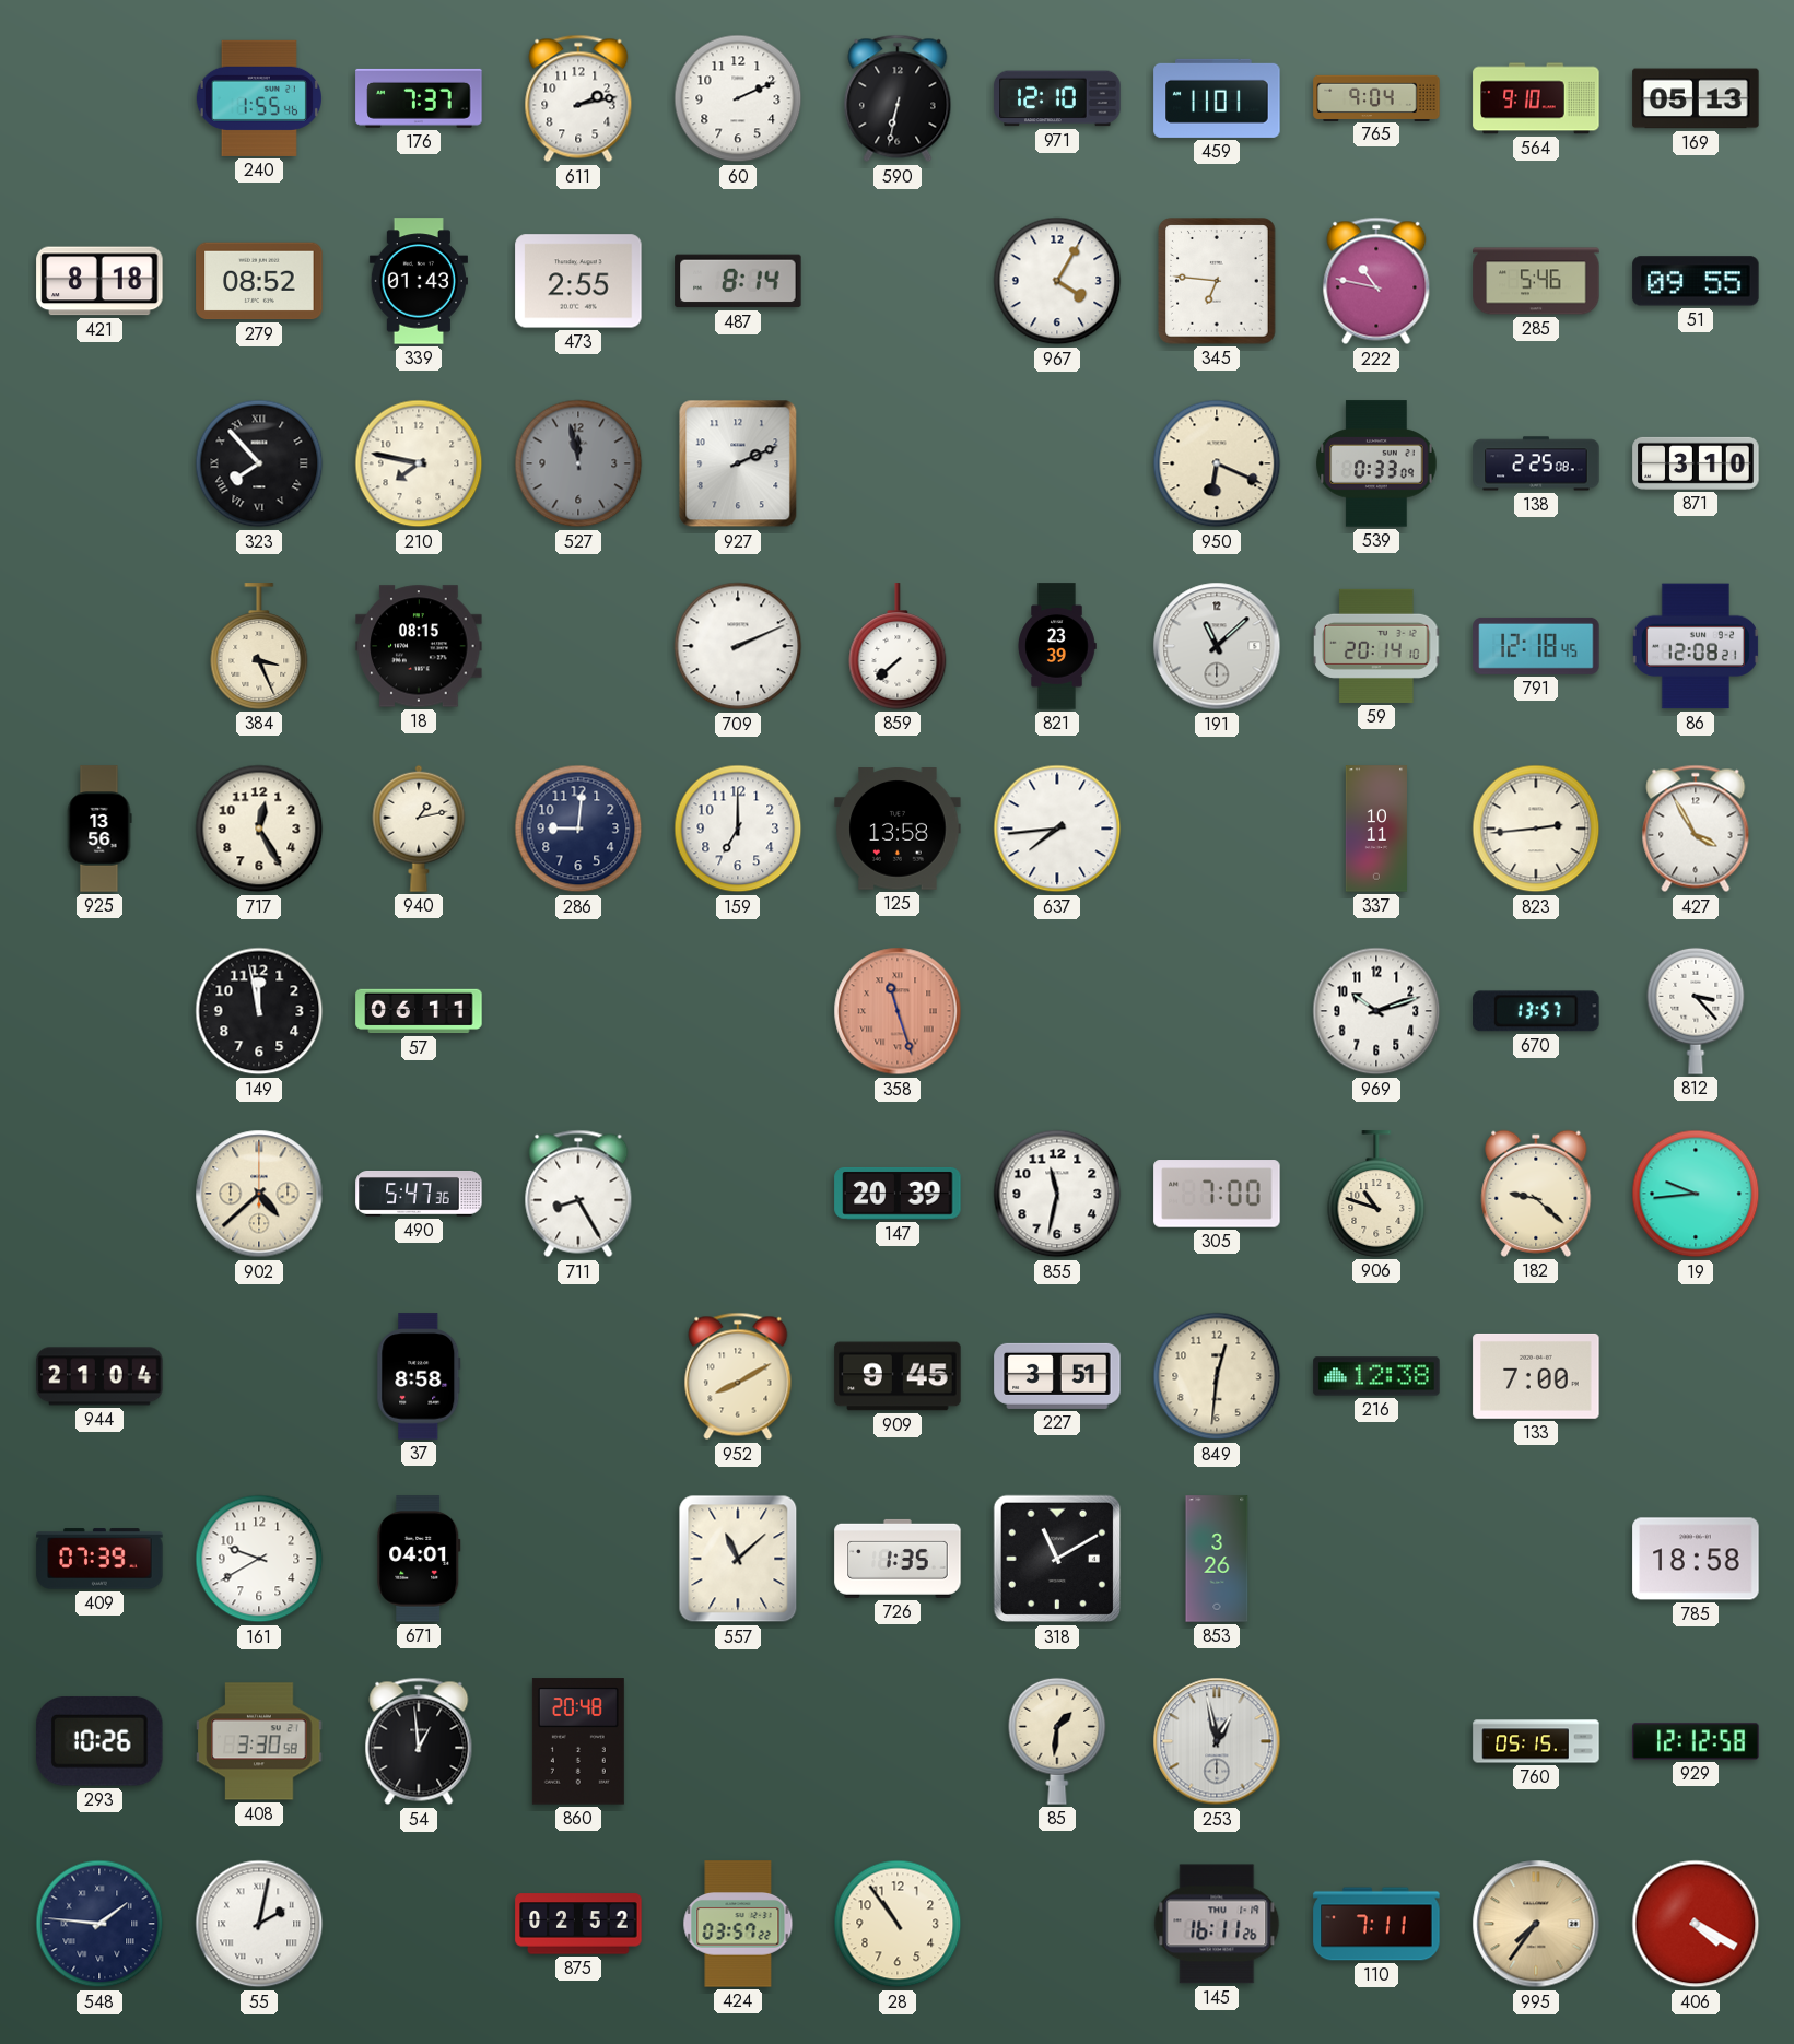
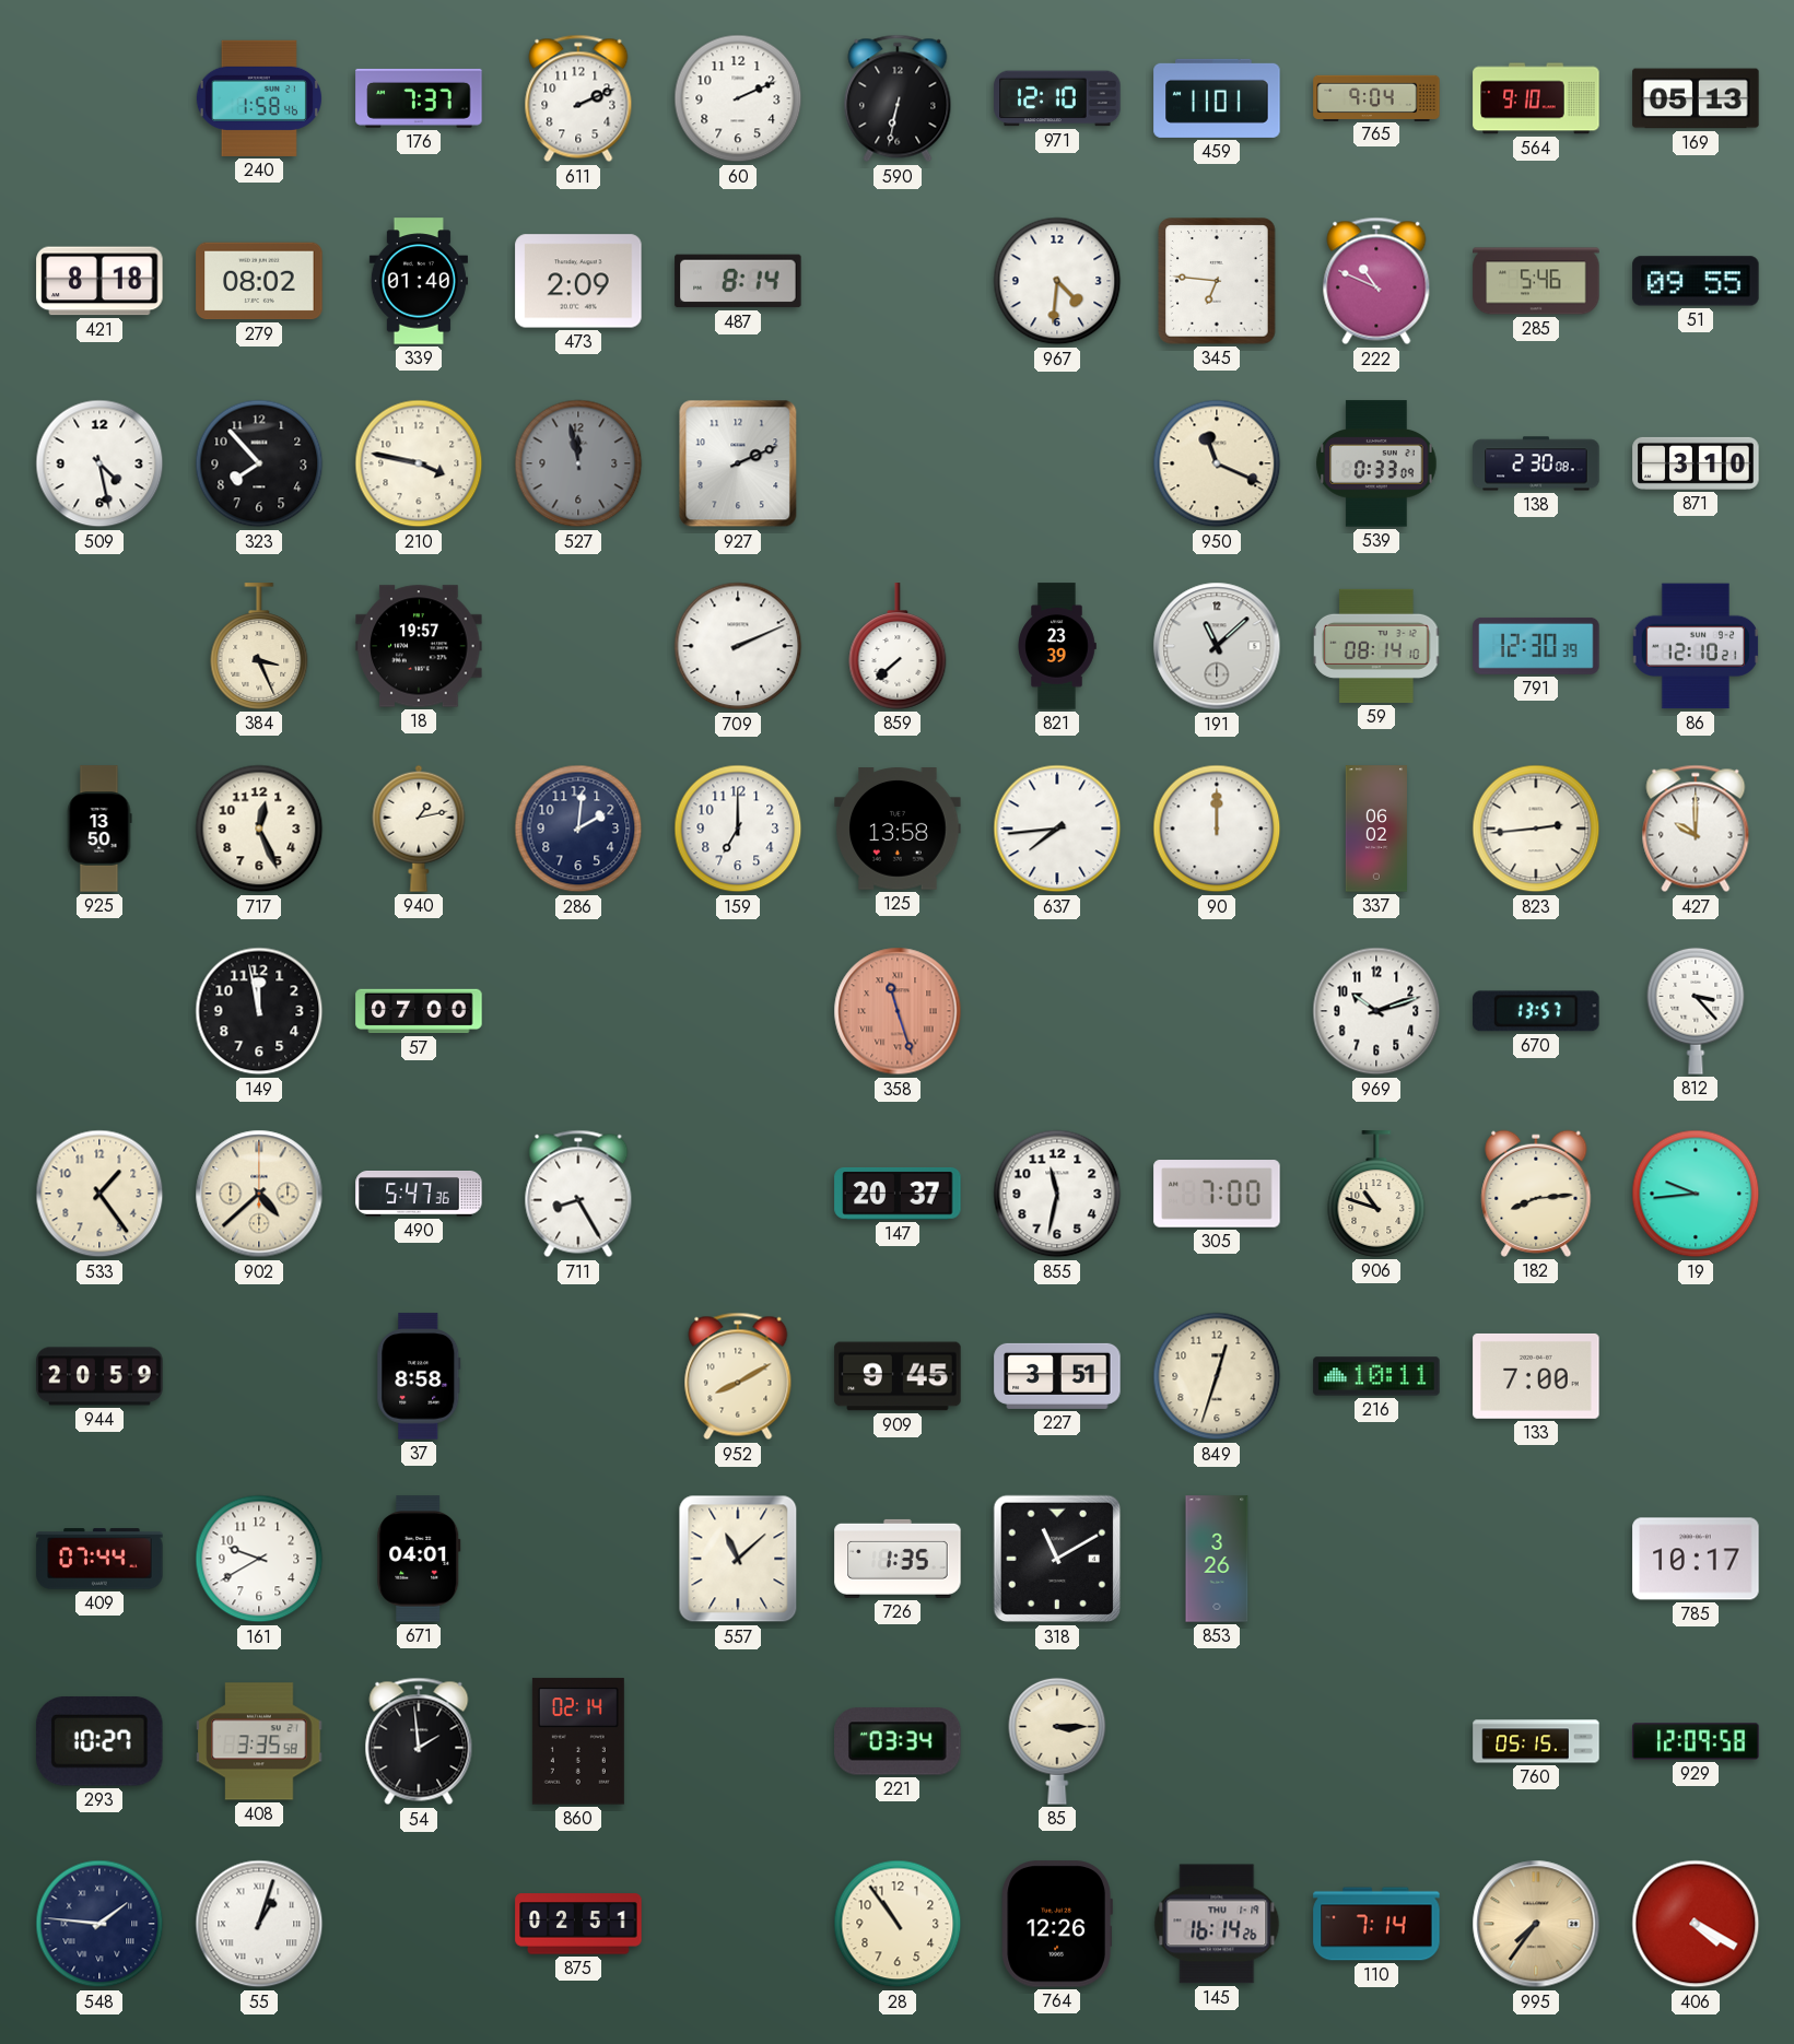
240: 1:55 -> 1:58 (259, 98)
611: 2:13 -> 2:11 (578, 98)
279: 08:52 -> 08:02 (259, 281)
339: 01:43 -> 01:40 (419, 281)
473: 2:55 -> 2:09 (578, 281)
967: 4:05 -> 4:31 (1057, 281)
222: 10:47 -> 10:49 (1376, 281)
509: none -> 4:28 (99, 463)
323 numerals: Roman -> Arabic (259, 463)
210: 7:47 -> 3:47 (419, 463)
950: 6:19 -> 11:19 (1217, 463)
138: 2:25 -> 2:30 (1536, 463)
18: 08:15 -> 19:57 (419, 646)
59: 20:14 -> 08:14 (1377, 646)
791: 12:18 -> 12:30 (1536, 646)
86: 12:08 -> 12:10 (1696, 646)
925: 13:56 -> 13:50 (99, 829)
717: 12:25 -> 12:26 (259, 829)
286: 9:01 -> 2:01 (578, 829)
90: none -> 12:00 (1217, 829)
337: 10:11 -> 06:02 (1375, 829)
427: 3:55 -> 10:00 (1696, 829)
57: 06:11 -> 07:00 (419, 1011)
533: none -> 1:24 (99, 1194)
147: 20:39 -> 20:37 (898, 1194)
182: 9:22 -> 8:14 (1536, 1194)
944: 21:04 -> 20:59 (99, 1376)
849: 12:31 -> 12:33 (1217, 1376)
216: 12:38 -> 10:11 (1376, 1376)
409: 07:39 -> 07:44 (99, 1559)
785: 18:58 -> 10:17 (1696, 1559)
293: 10:26 -> 10:27 (101, 1741)
408: 3:30 -> 3:35 (259, 1741)
54: 12:59 -> 1:59 (419, 1741)
860: 20:48 -> 02:14 (578, 1741)
221: none -> 03:34 (898, 1741)
85: 1:31 -> 3:15 (1057, 1741)
253: 12:58 -> none (1217, 1741)
929: 12:12 -> 12:09 (1696, 1741)
55: 2:02 -> 1:03 (259, 1924)
875: 02:52 -> 02:51 (578, 1924)
424: 03:57 -> none (738, 1924)
764: none -> 12:26 (1057, 1924)
145: 16:11 -> 16:14 (1217, 1924)
110: 7:11 -> 7:14 (1376, 1924)
